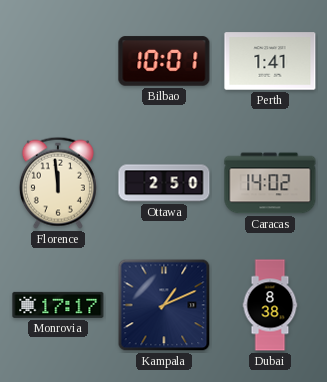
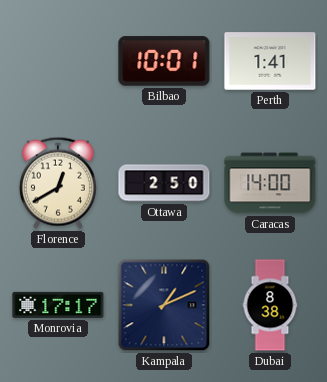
Florence: 11:59 -> 12:40 (58, 183)
Caracas: 14:02 -> 14:00 (270, 183)
